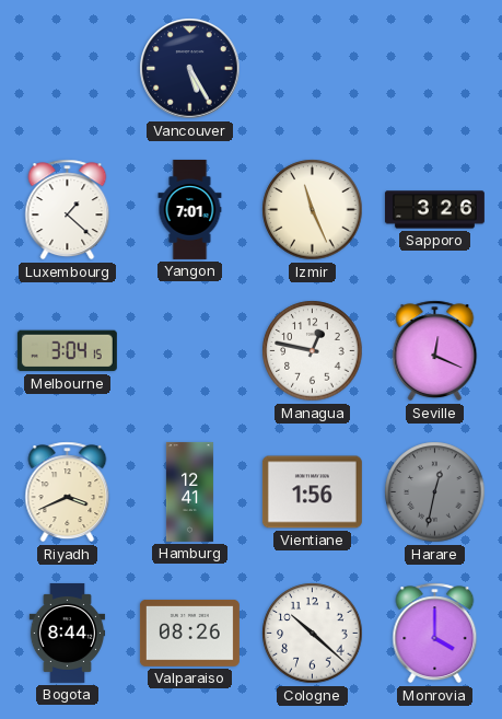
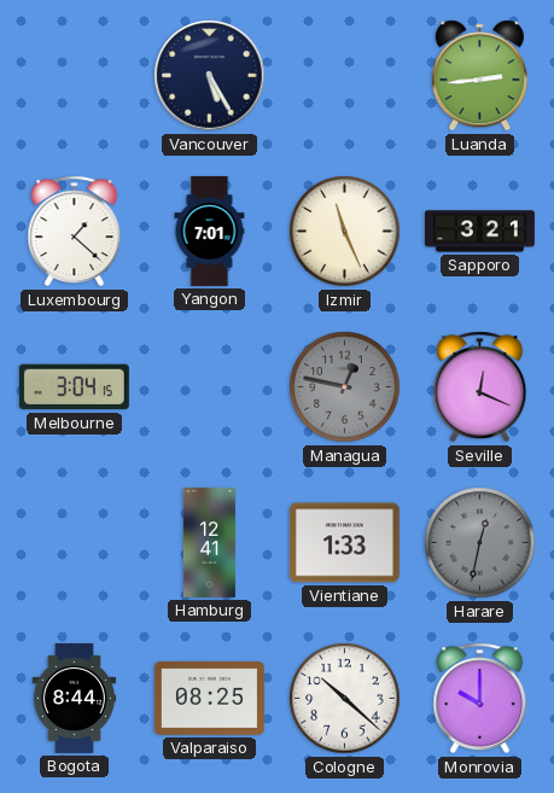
Luanda: none -> 2:44 (479, 76)
Sapporo: 3:26 -> 3:21 (479, 232)
Managua dial: white -> grey (345, 387)
Riyadh: 3:41 -> none (68, 492)
Vientiane: 1:56 -> 1:33 (344, 543)
Valparaiso: 08:26 -> 08:25 (209, 698)
Monrovia: 4:00 -> 10:00 (480, 699)
